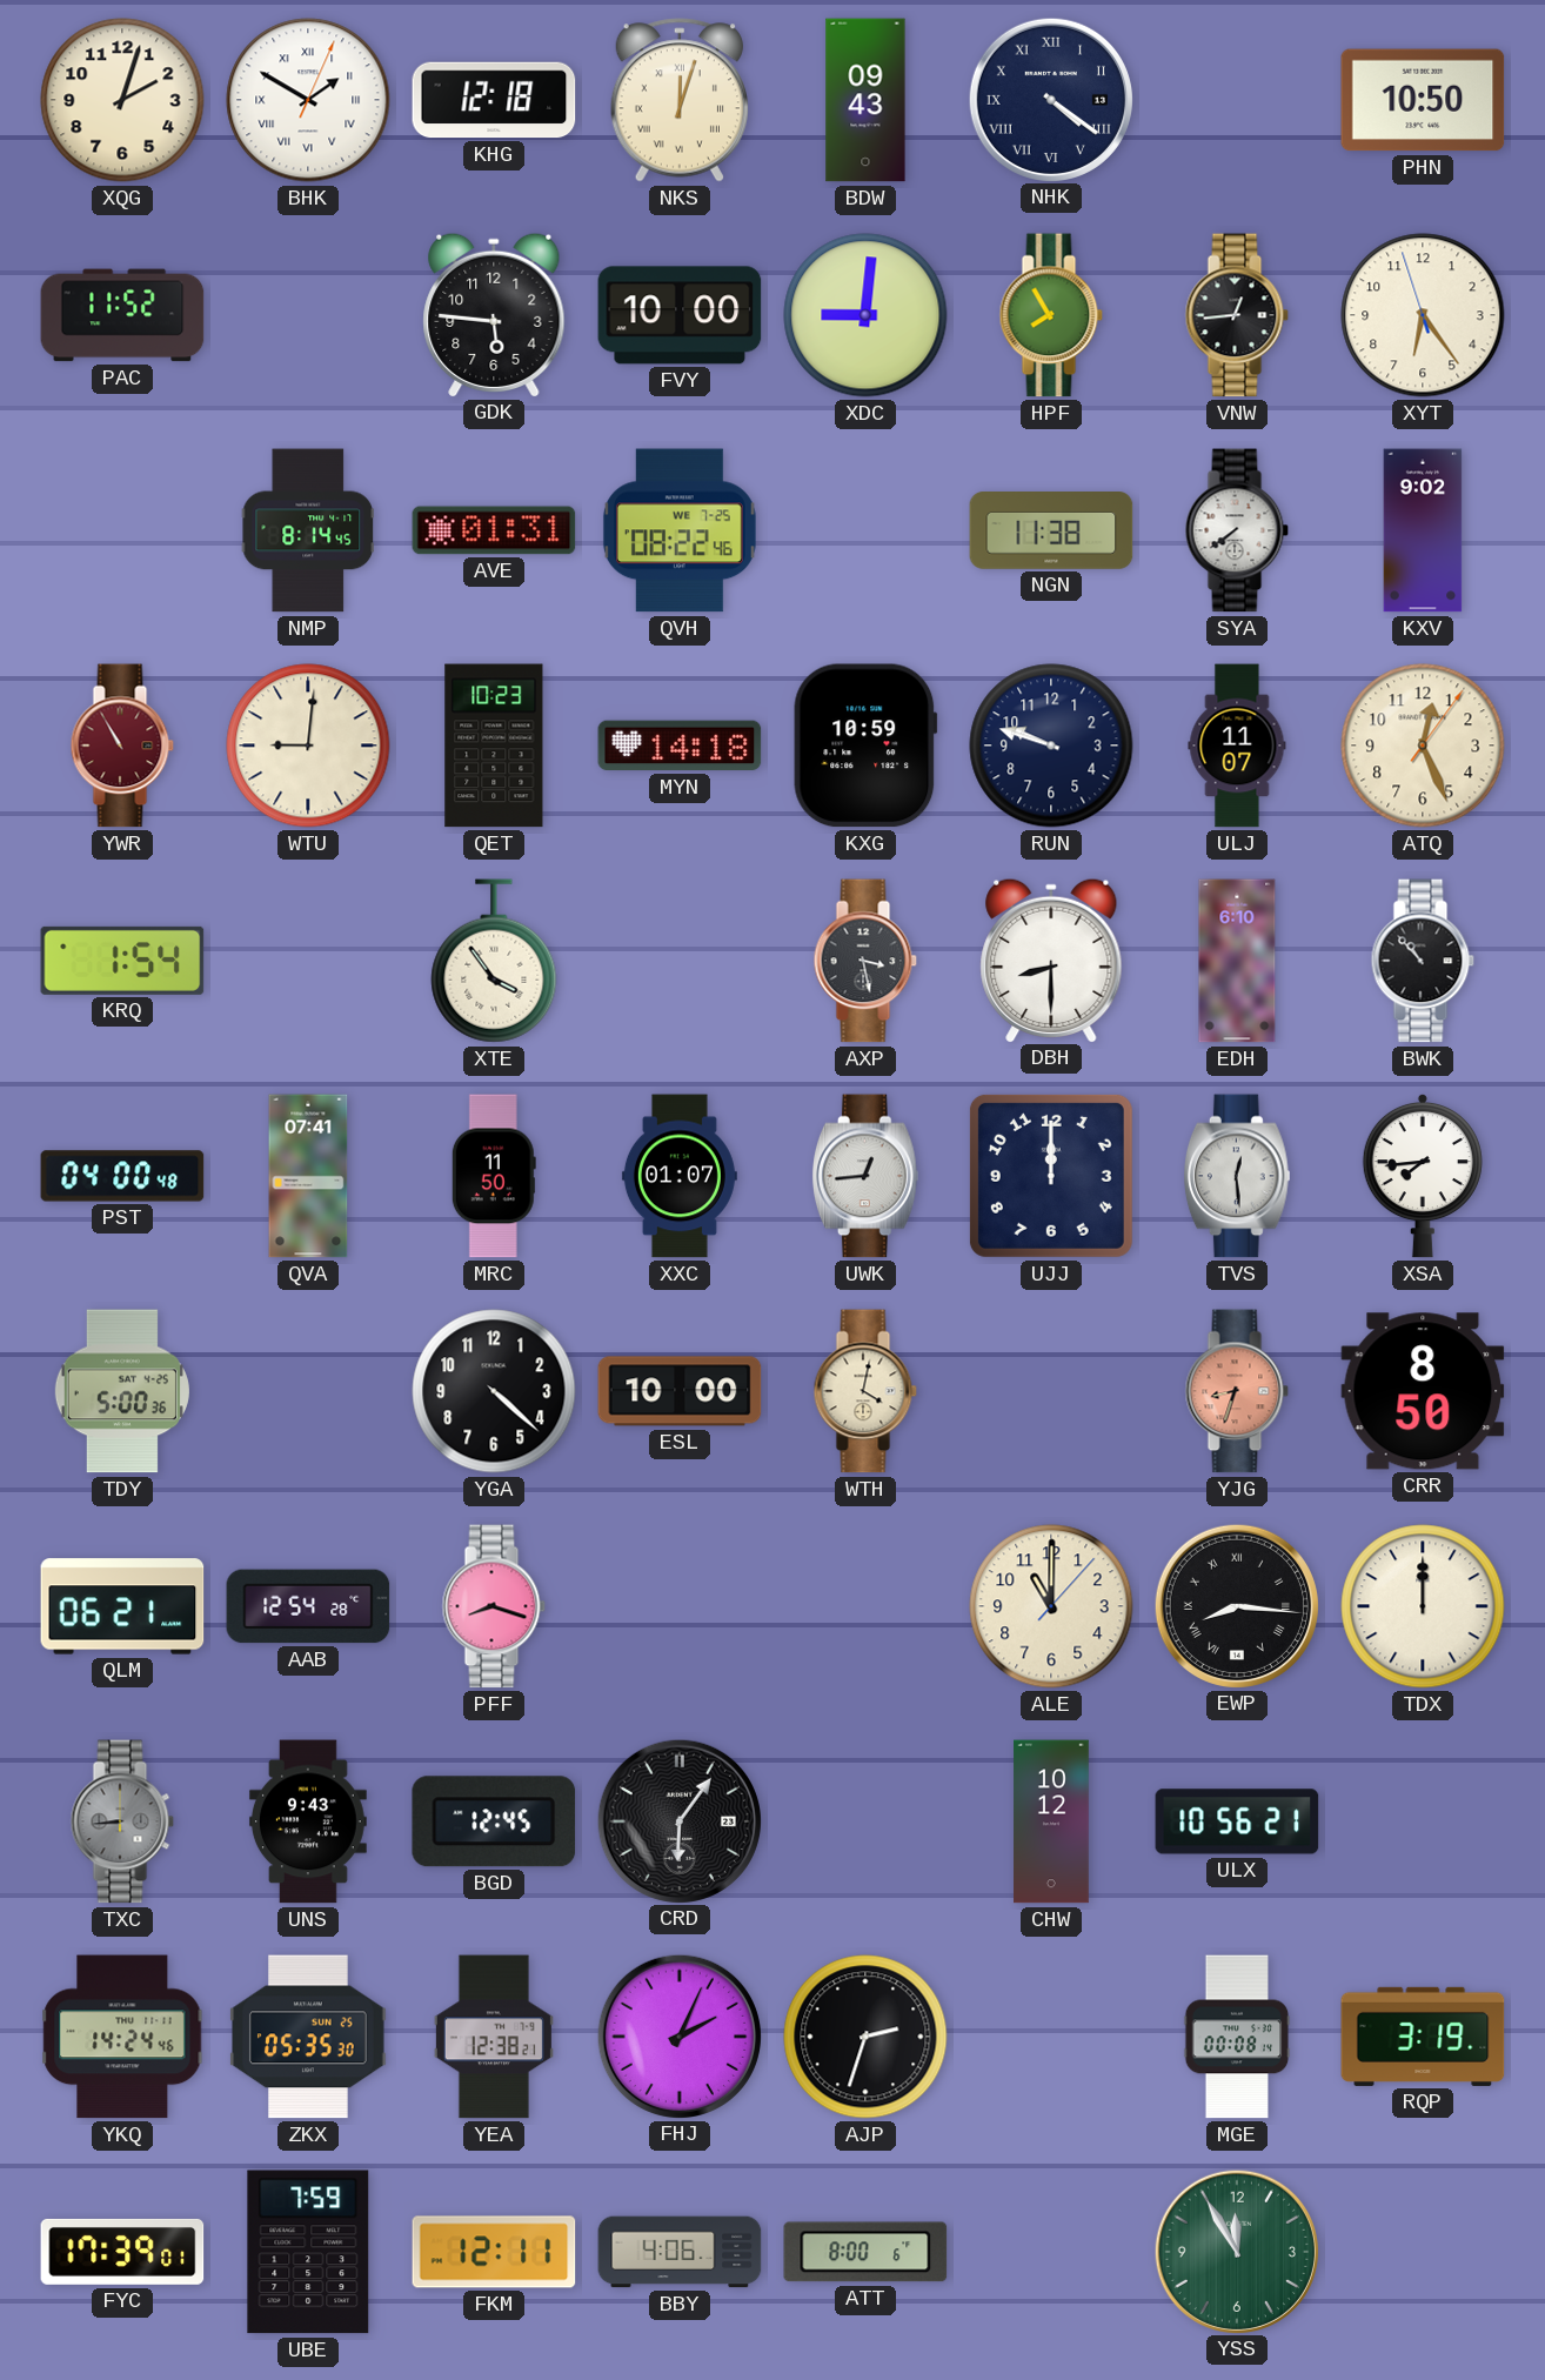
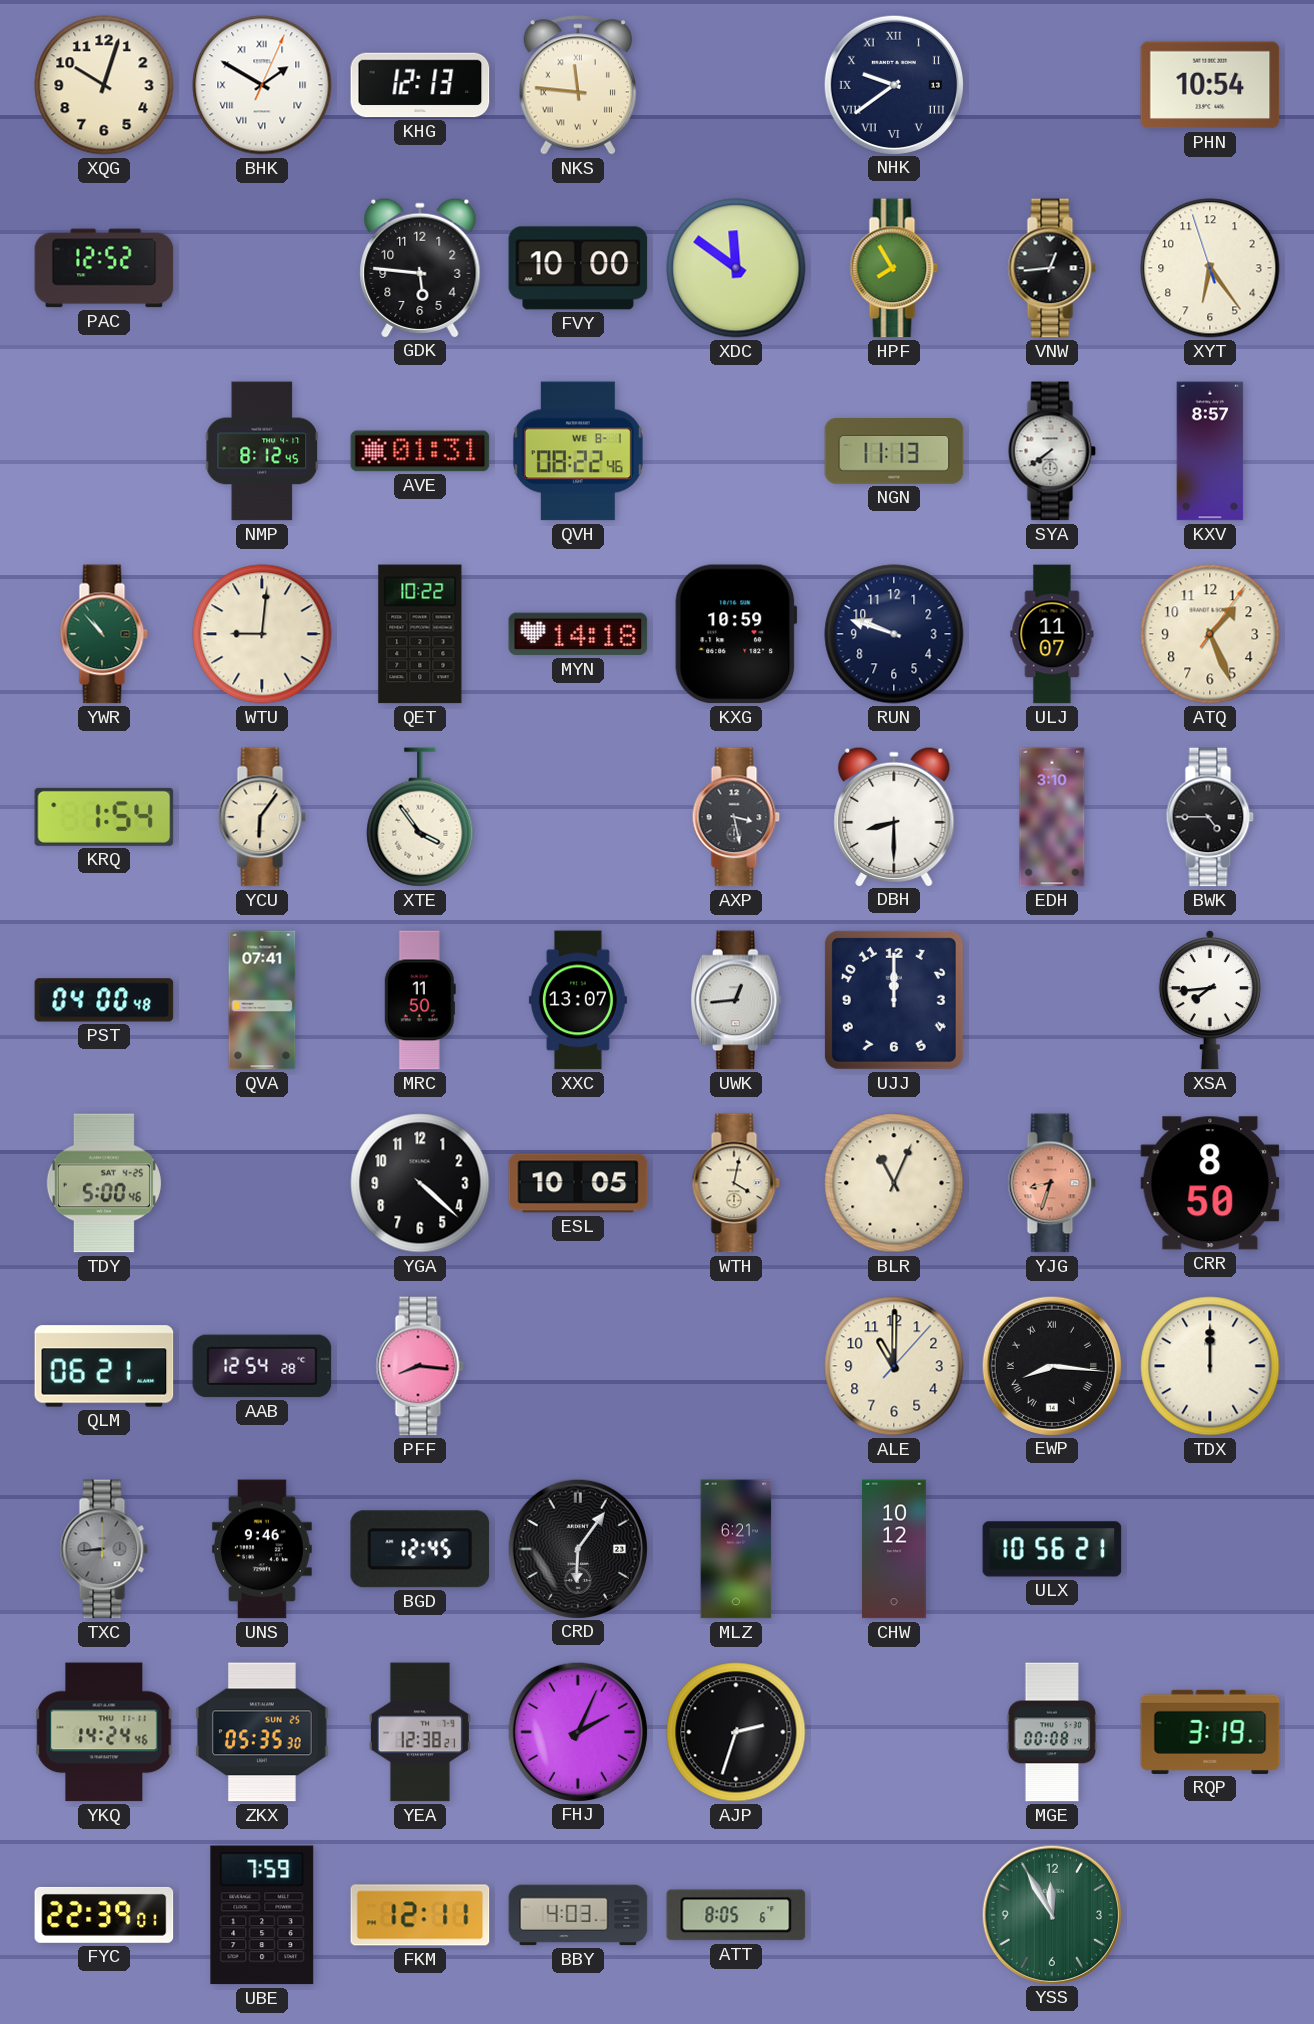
XQG: 2:03 -> 10:03 (104, 85)
KHG: 12:18 -> 12:13 (420, 85)
NKS: 12:03 -> 11:46 (578, 85)
BDW: 09:43 -> none (865, 100)
NHK: 4:21 -> 9:39 (893, 84)
PHN: 10:50 -> 10:54 (1210, 85)
PAC: 11:52 -> 12:52 (104, 268)
XDC: 9:01 -> 11:51 (736, 268)
NMP: 8:14 -> 8:12 (262, 451)
QVH date: WE 7-25 -> WE 8-1 (578, 451)
NGN: 11:38 -> 11:13 (894, 452)
KXV: 9:02 -> 8:57 (1210, 451)
YWR: 10:55 -> 10:53 (104, 634)
YWR dial: burgundy -> green (104, 634)
QET: 10:23 -> 10:22 (420, 634)
ATQ: 12:26 -> 1:26 (1210, 634)
YCU: none -> 6:06 (262, 817)
EDH: 6:10 -> 3:10 (1052, 817)
BWK: 10:53 -> 4:45 (1210, 817)
XXC: 01:07 -> 13:07 (578, 1000)
TVS: 12:29 -> none (1237, 1176)
TDY: 5:00:36 -> 5:00:46 (104, 1183)
ESL: 10:00 -> 10:05 (578, 1183)
BLR: none -> 11:04 (894, 1183)
PFF: 8:18 -> 8:16 (420, 1366)
UNS: 9:43 -> 9:46 (262, 1549)
MLZ: none -> 6:21 (736, 1549)
FYC: 17:39 -> 22:39 (104, 1915)
BBY: 4:06 -> 4:03 (578, 1915)
ATT: 8:00 -> 8:05 (736, 1915)
